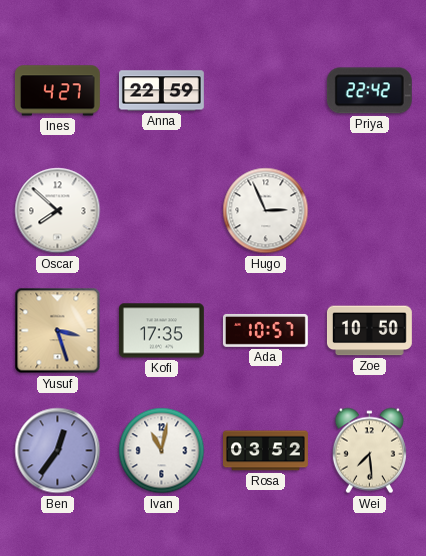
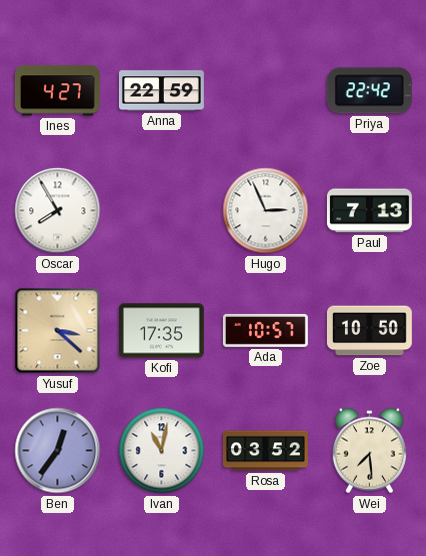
Oscar: 7:52 -> 7:55 (58, 211)
Paul: none -> 7:13 (369, 211)
Yusuf: 3:27 -> 3:22 (58, 331)
